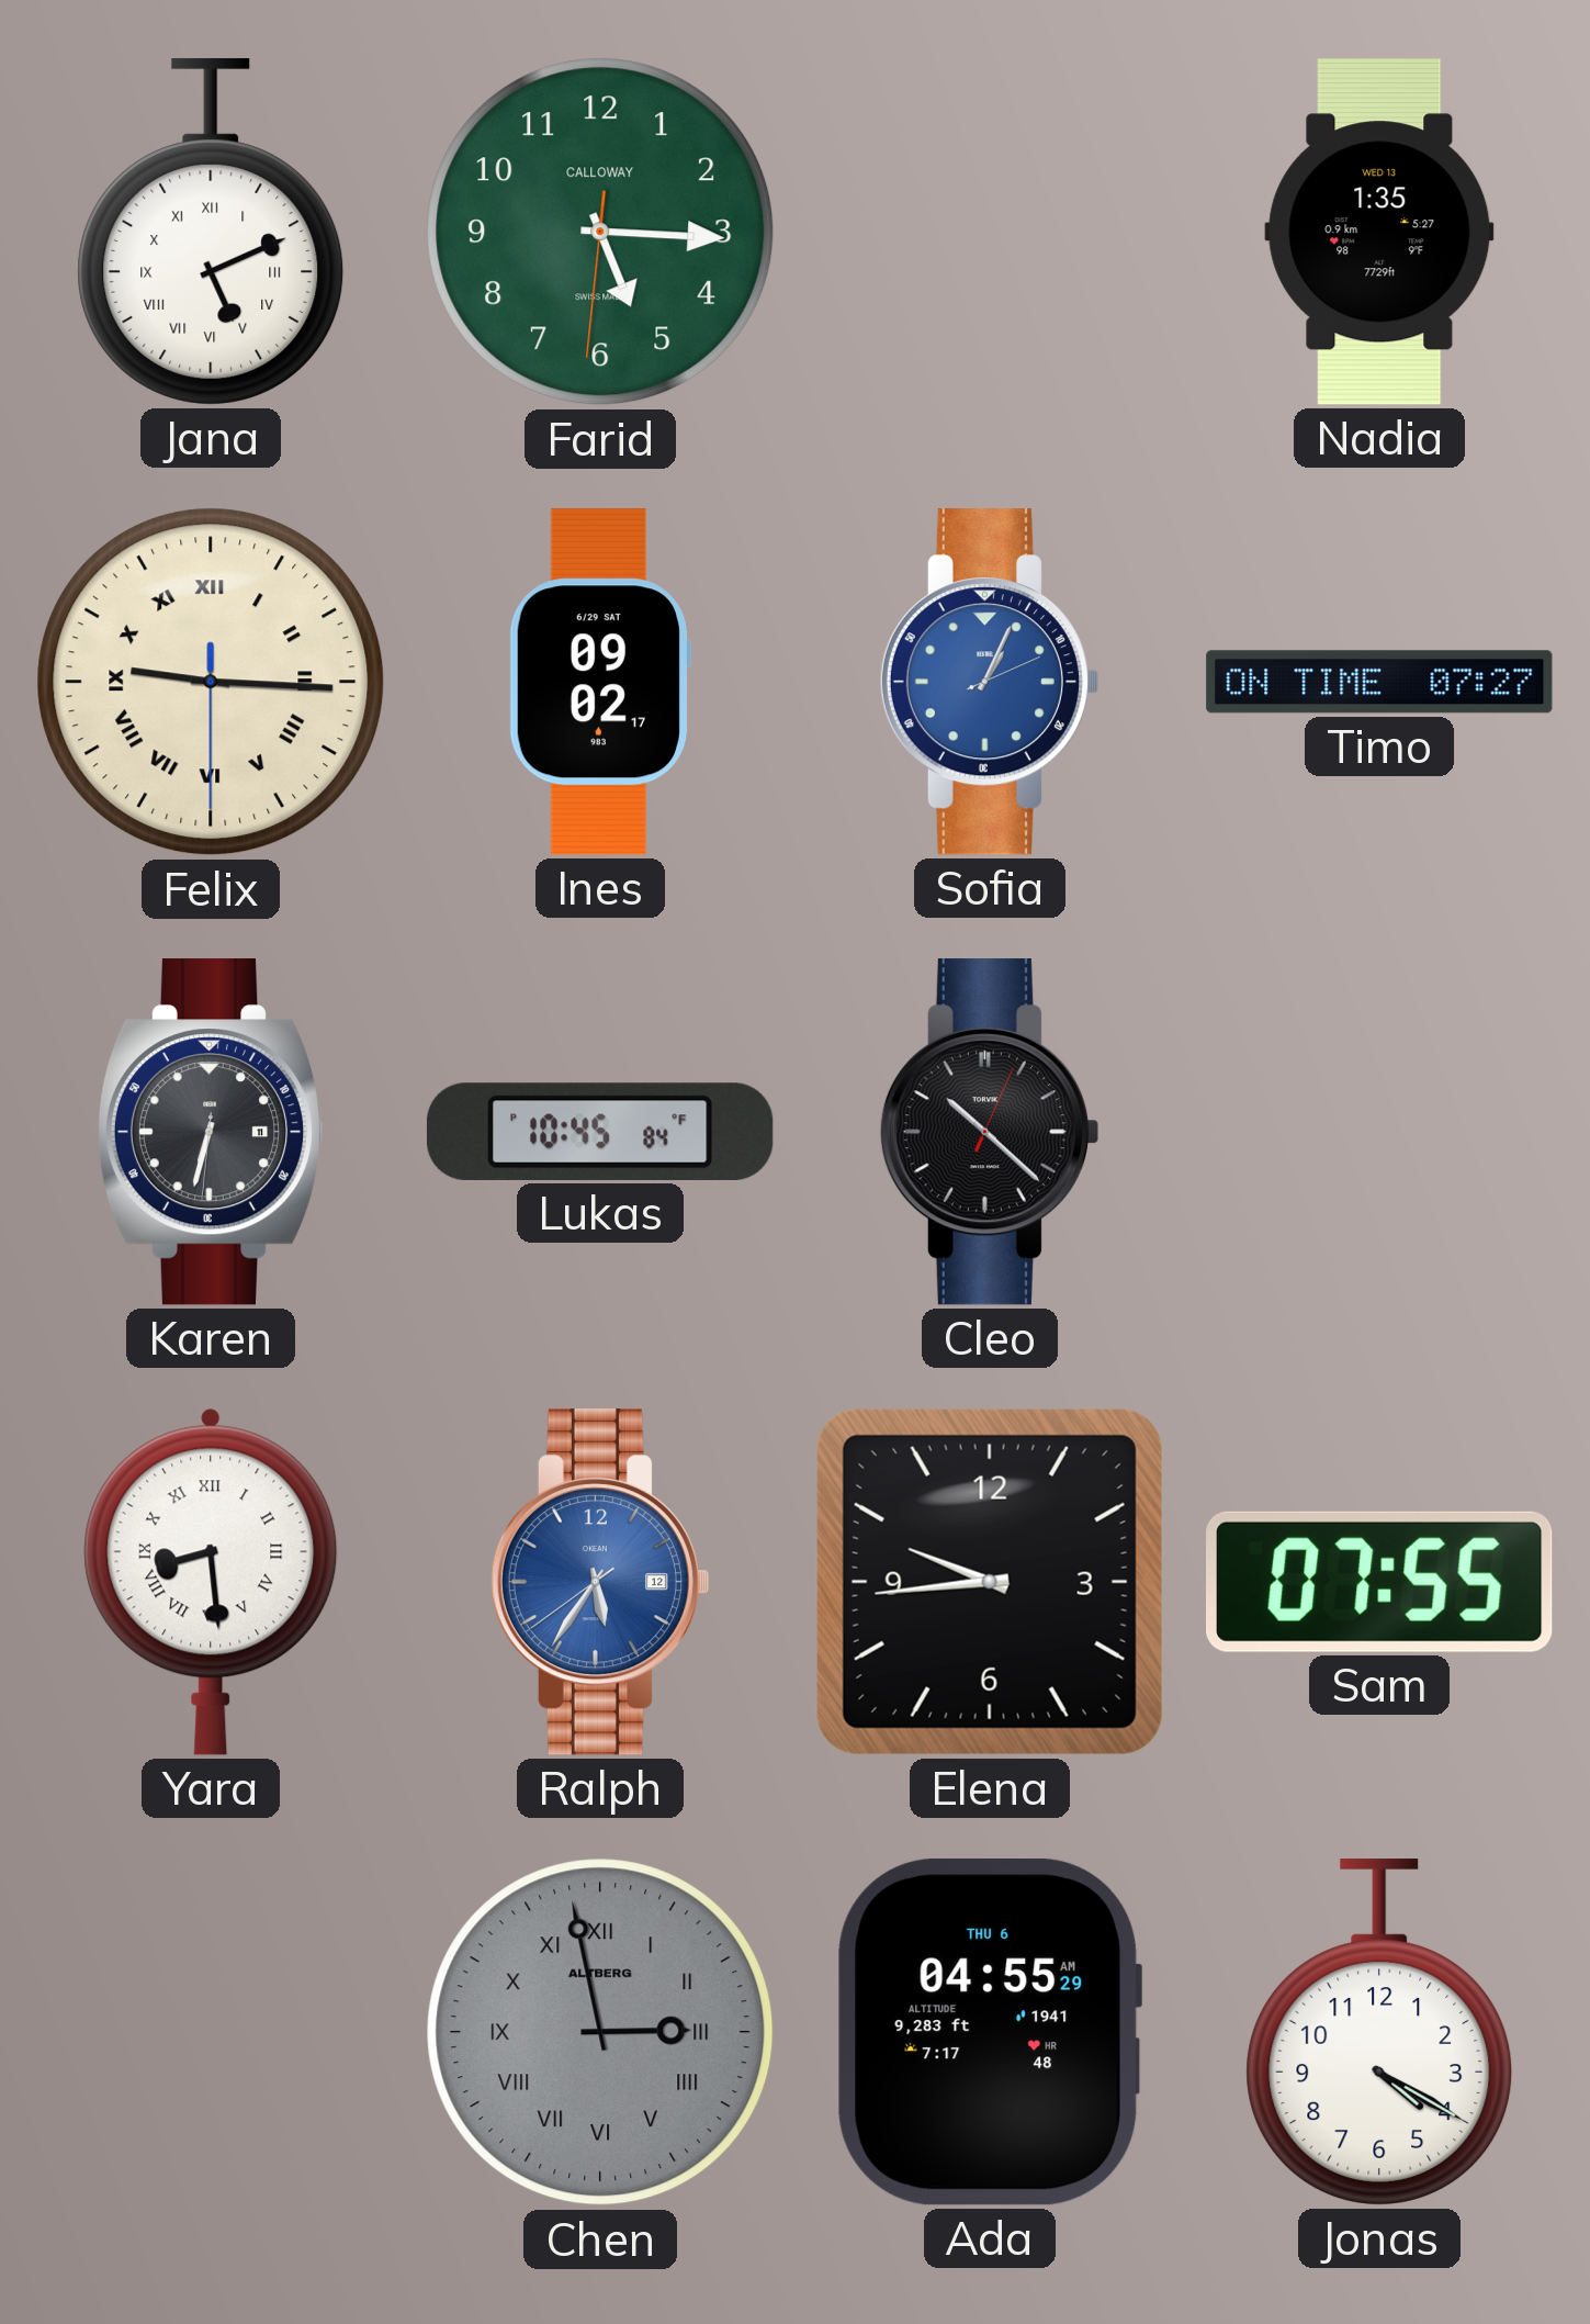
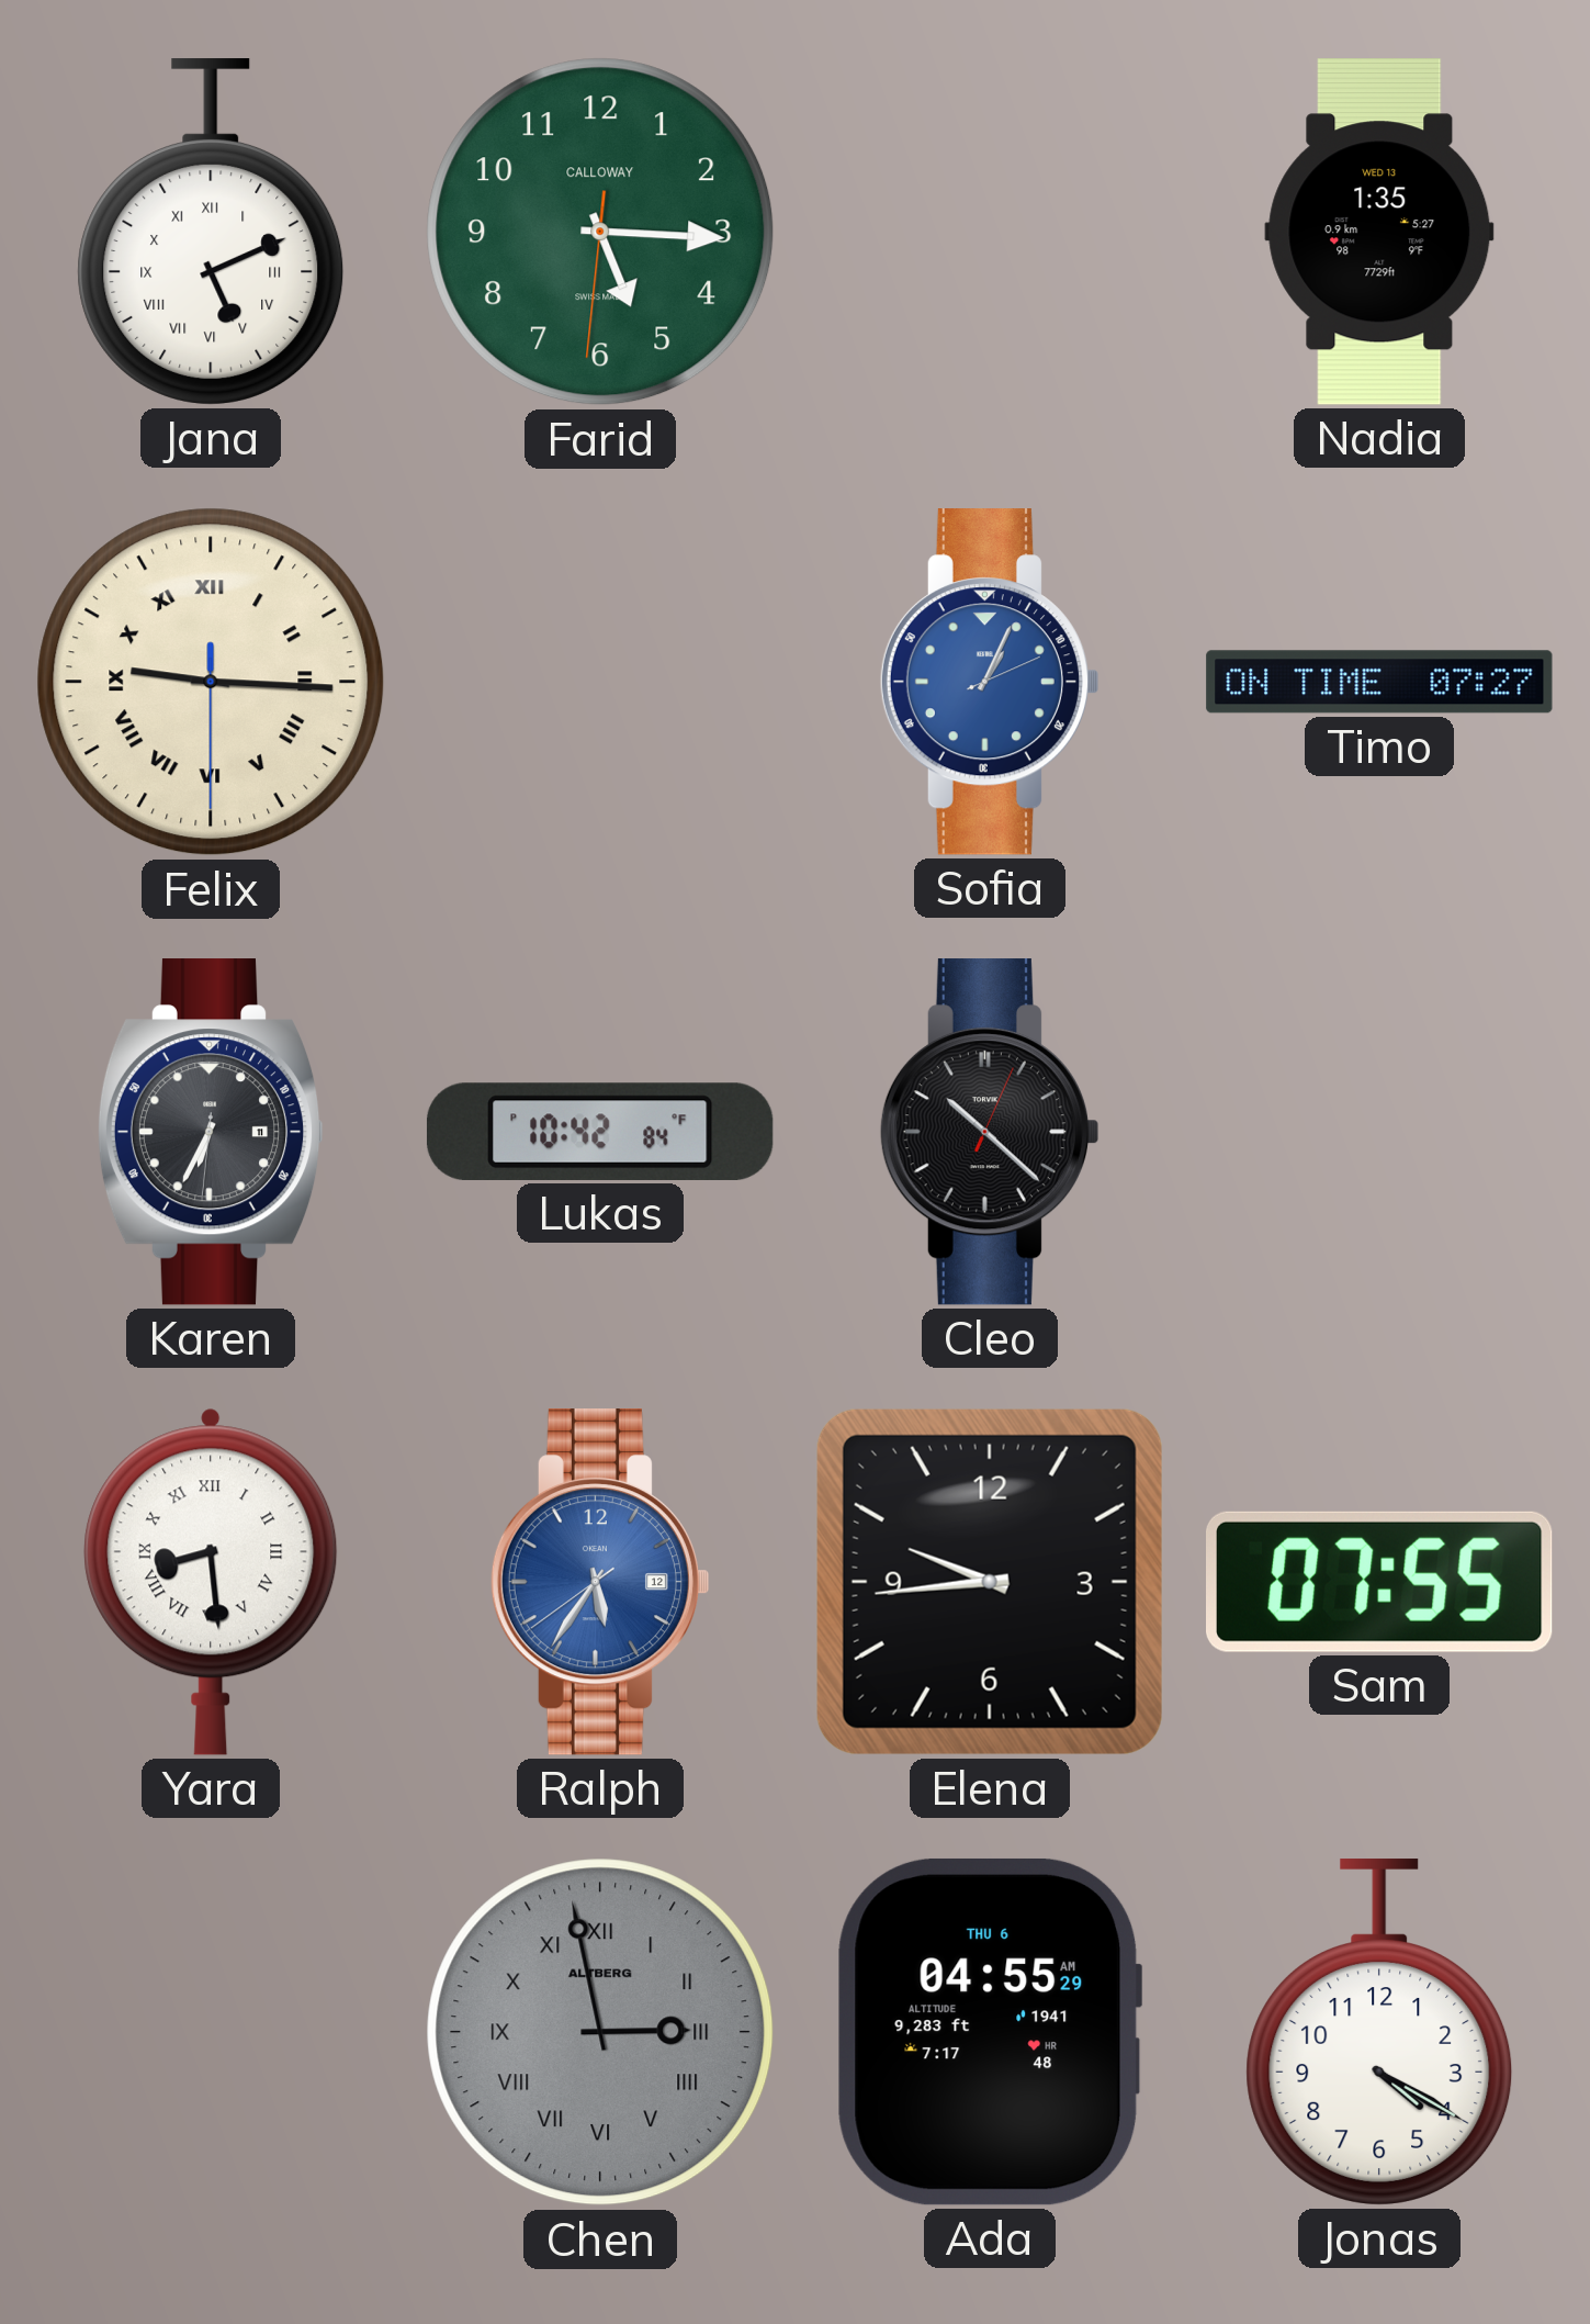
Ines: 09:02 -> none (599, 682)
Karen: 6:32 -> 6:34 (211, 1132)
Lukas: 10:45 -> 10:42 (600, 1132)
